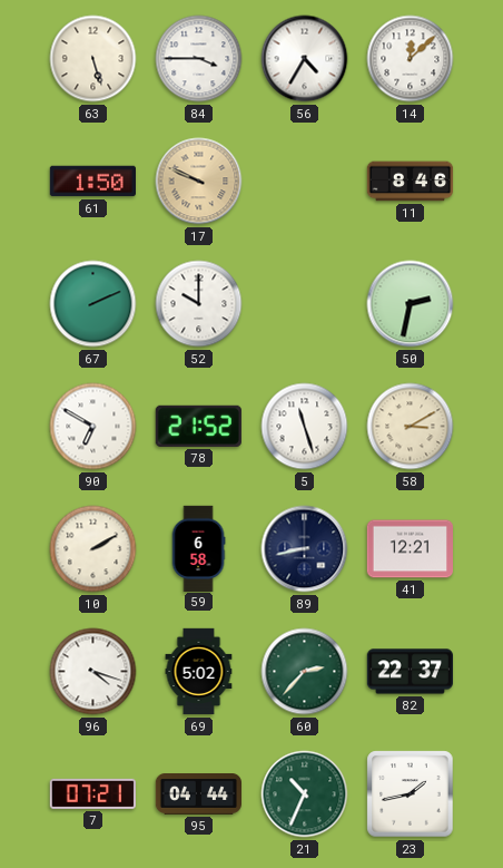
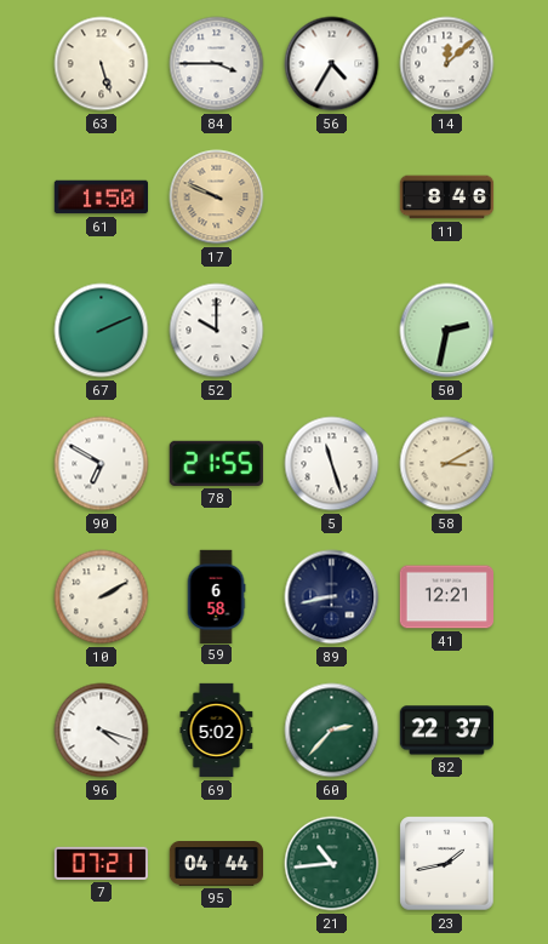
78: 21:52 -> 21:55 (216, 463)
21: 10:34 -> 10:44 (332, 864)
